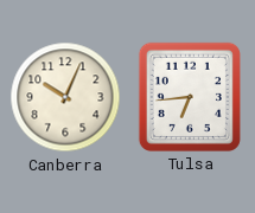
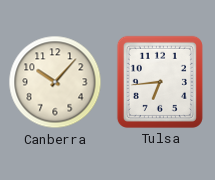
Canberra: 10:04 -> 10:07 (55, 82)
